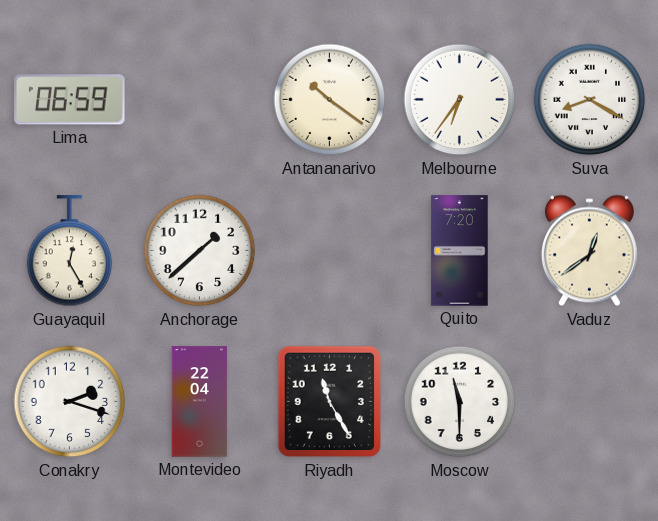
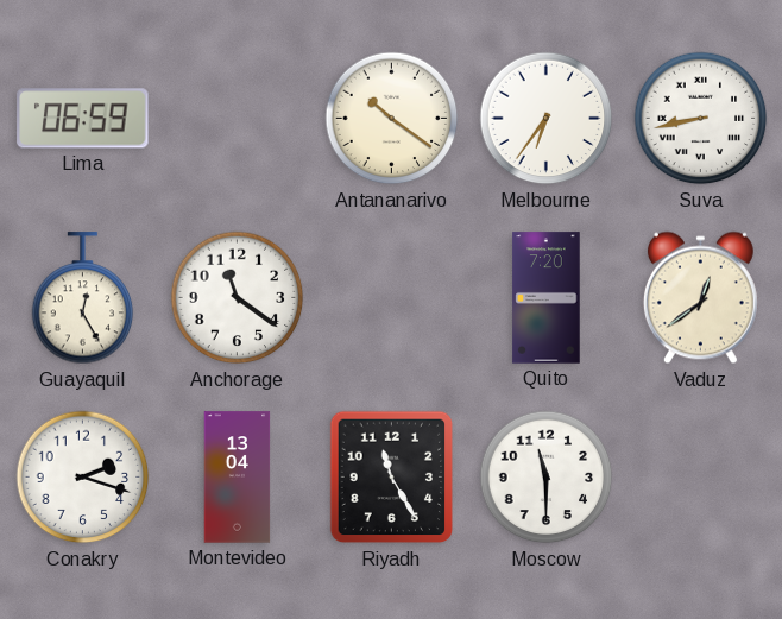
Suva: 8:20 -> 8:43 (701, 119)
Anchorage: 1:38 -> 11:21 (238, 298)
Montevideo: 22:04 -> 13:04 (238, 478)
